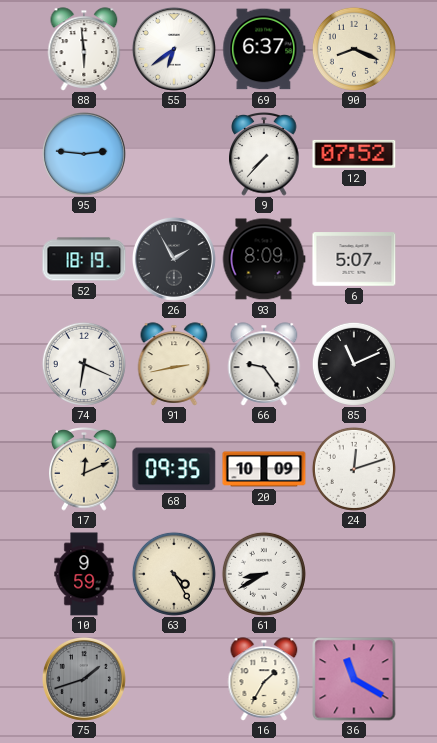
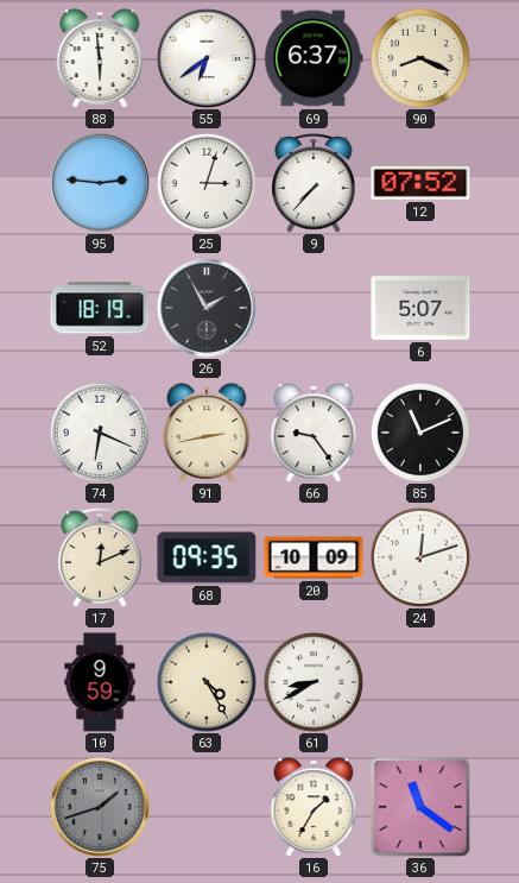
25: none -> 3:03 (207, 183)
93: 8:09 -> none (264, 259)
36: 11:20 -> 11:21 (420, 807)
